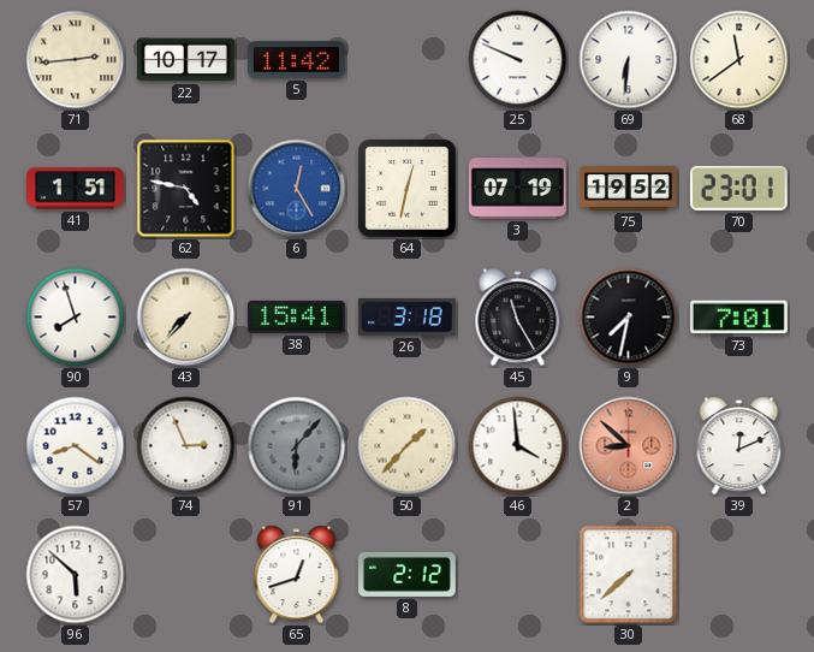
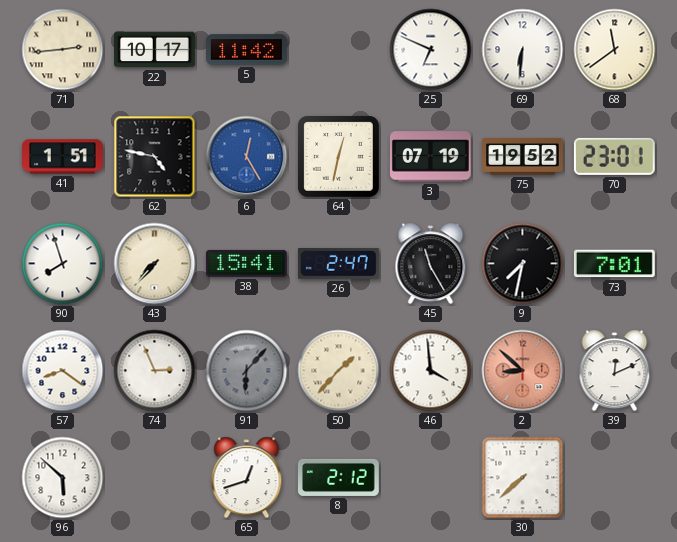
25: 9:49 -> 6:49 (431, 50)
26: 3:18 -> 2:47 (338, 264)
